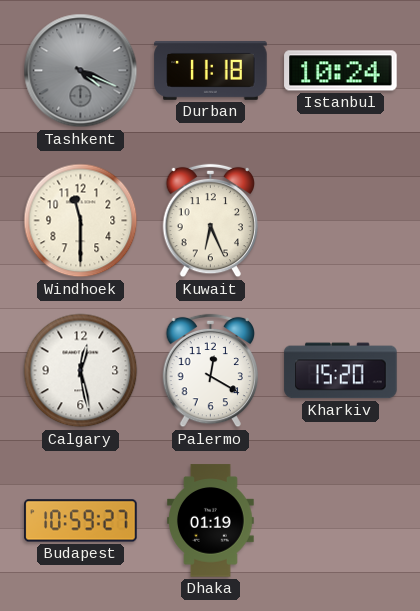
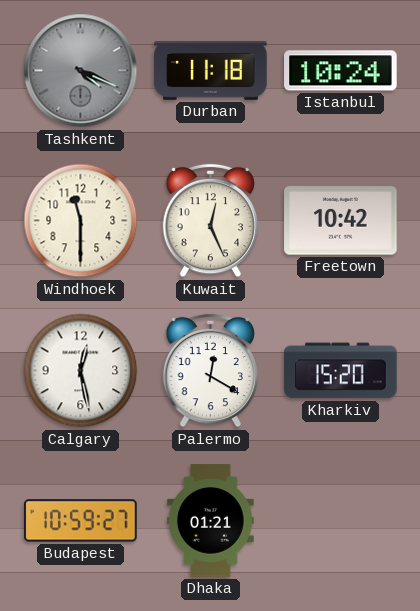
Kuwait: 6:26 -> 12:26 (210, 221)
Freetown: none -> 10:42 (341, 221)
Dhaka: 01:19 -> 01:21 (211, 521)
